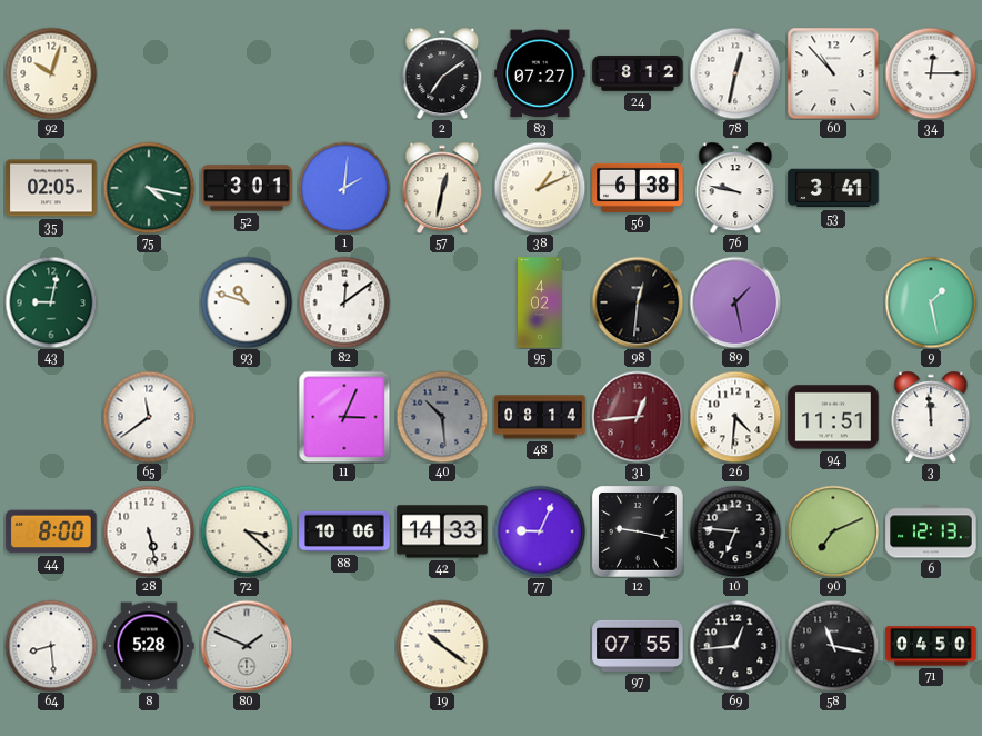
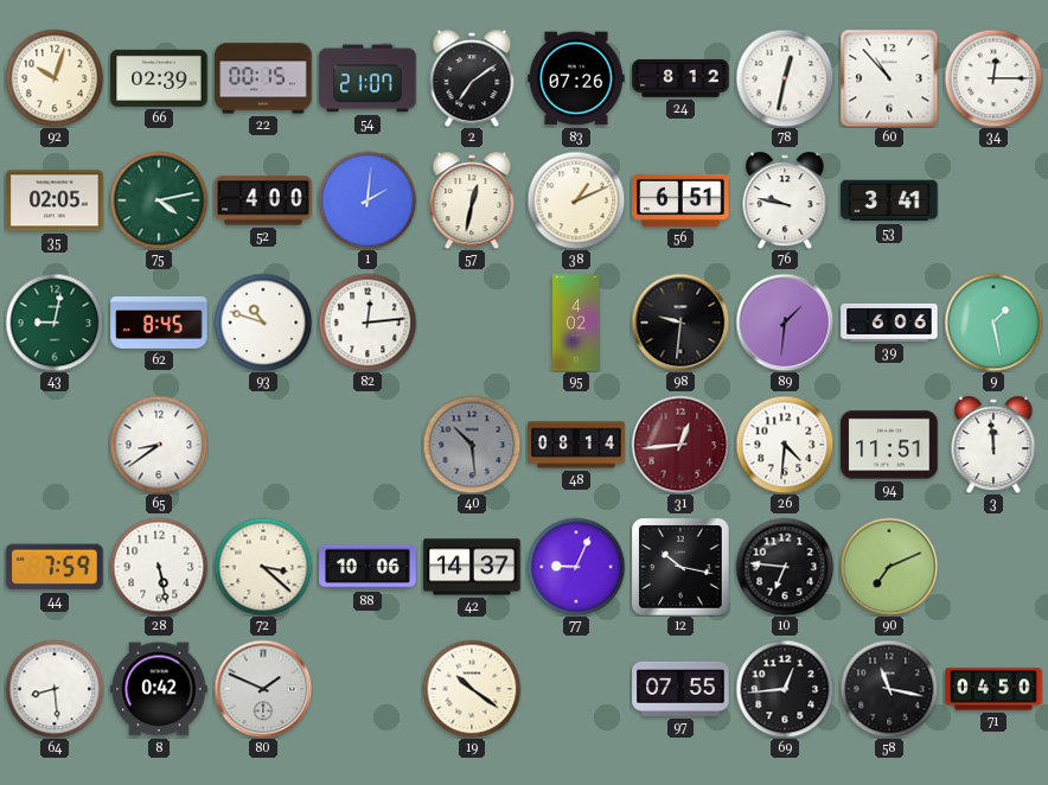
66: none -> 02:39 (159, 78)
22: none -> 00:15 (263, 78)
54: none -> 21:07 (368, 78)
83: 07:27 -> 07:26 (576, 78)
75: 4:17 -> 4:13 (159, 200)
52: 3:01 -> 4:00 (263, 200)
56: 6:38 -> 6:51 (680, 200)
62: none -> 8:45 (159, 323)
82: 12:09 -> 12:14 (368, 323)
98: 12:31 -> 9:31 (680, 323)
89: 1:28 -> 1:31 (785, 323)
39: none -> 6:06 (889, 323)
65: 11:39 -> 8:39 (159, 445)
11: 3:04 -> none (344, 417)
44: 8:00 -> 7:59 (55, 567)
42: 14:33 -> 14:37 (472, 567)
12: 9:17 -> 10:17 (682, 568)
6: 12:13 -> none (931, 531)
8: 5:28 -> 0:42 (159, 689)
